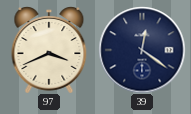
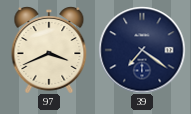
39: 12:21 -> 7:21 (142, 50)
